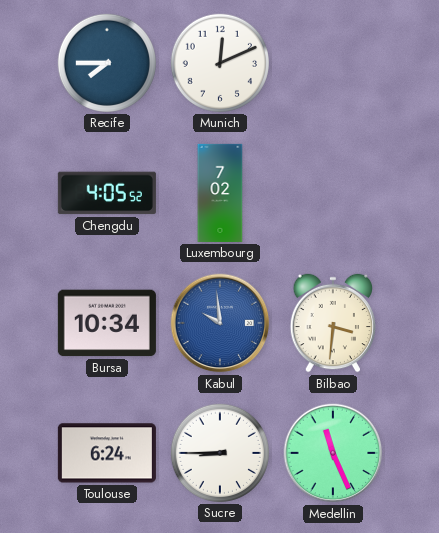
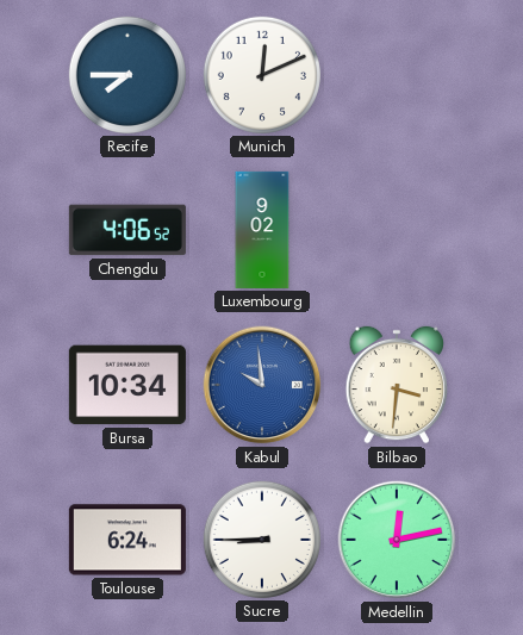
Chengdu: 4:05 -> 4:06 (127, 230)
Luxembourg: 7:02 -> 9:02 (262, 230)
Medellin: 11:26 -> 12:13 (397, 540)
